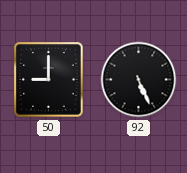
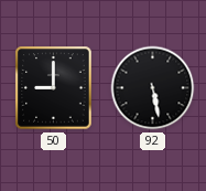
92: 5:26 -> 5:28 (153, 88)
